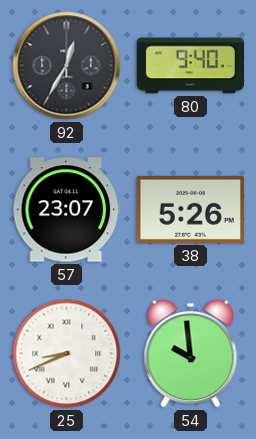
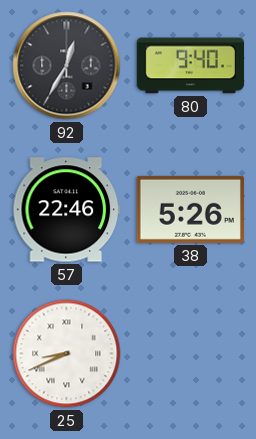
57: 23:07 -> 22:46 (66, 210)
54: 9:59 -> none (191, 353)
